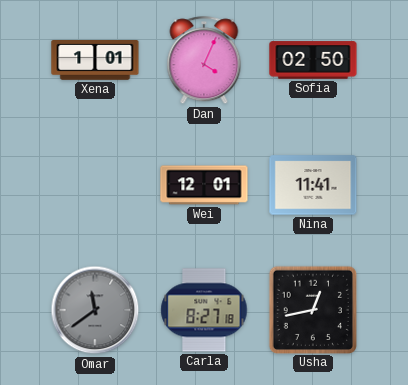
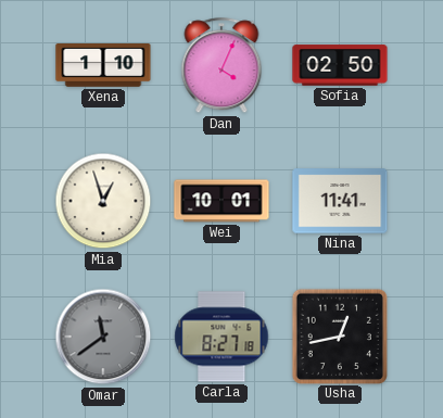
Xena: 1:01 -> 1:10 (103, 66)
Mia: none -> 12:57 (103, 201)
Wei: 12:01 -> 10:01 (221, 201)
